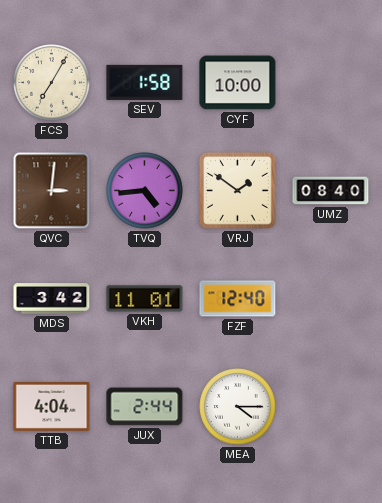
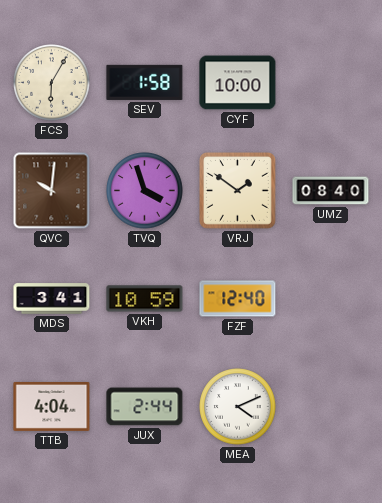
FCS: 7:05 -> 6:05 (52, 83)
QVC: 3:01 -> 10:01 (52, 191)
TVQ: 4:44 -> 3:57 (145, 191)
MDS: 3:42 -> 3:41 (52, 299)
VKH: 11:01 -> 10:59 (145, 299)
MEA: 4:15 -> 4:11 (238, 407)
